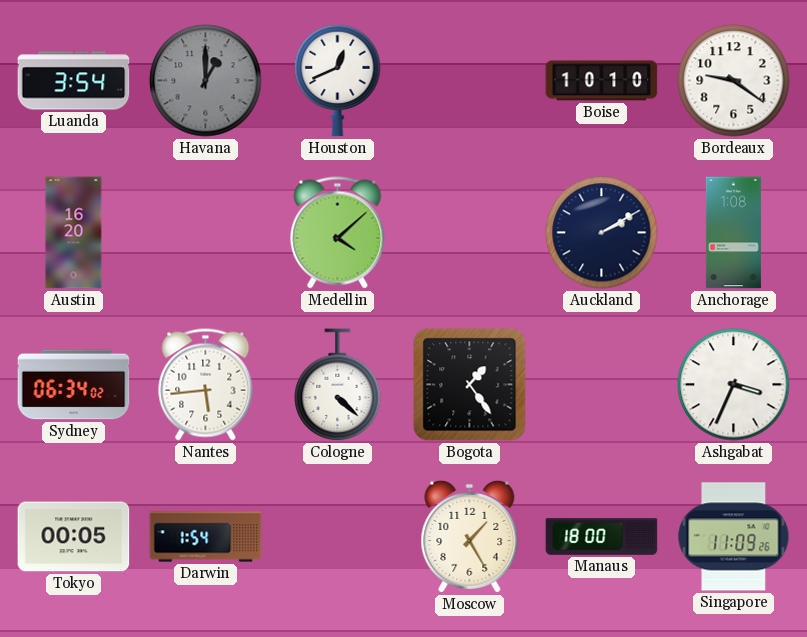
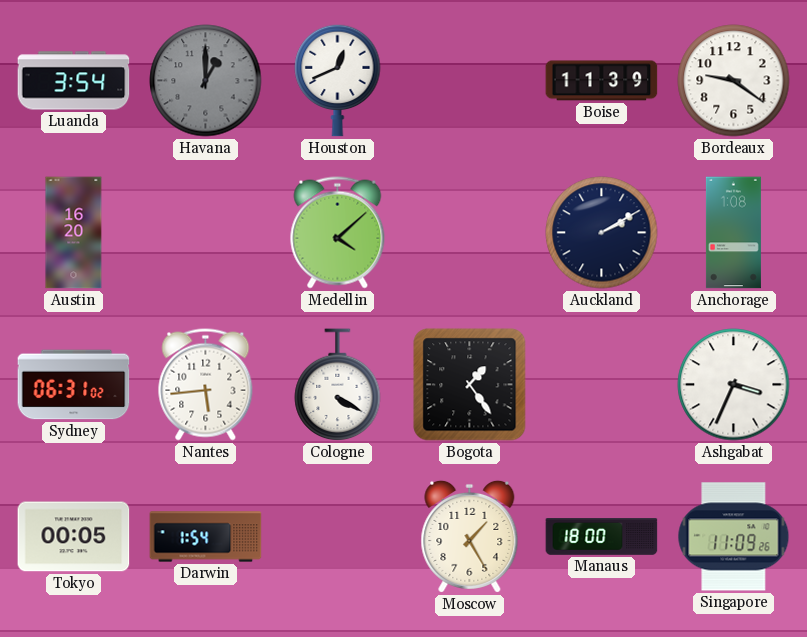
Boise: 10:10 -> 11:39 (602, 81)
Sydney: 06:34 -> 06:31 (74, 385)
Cologne: 4:22 -> 4:20 (338, 385)
